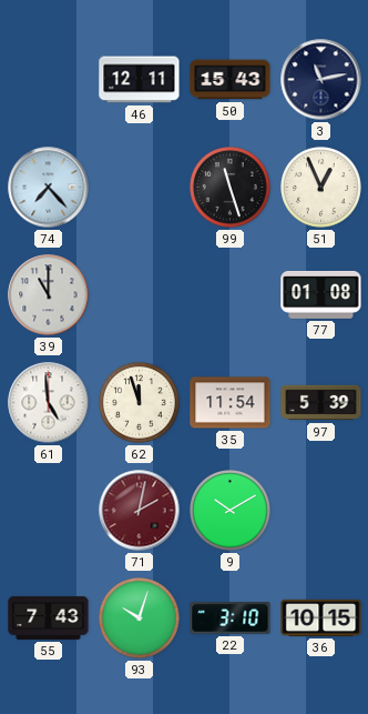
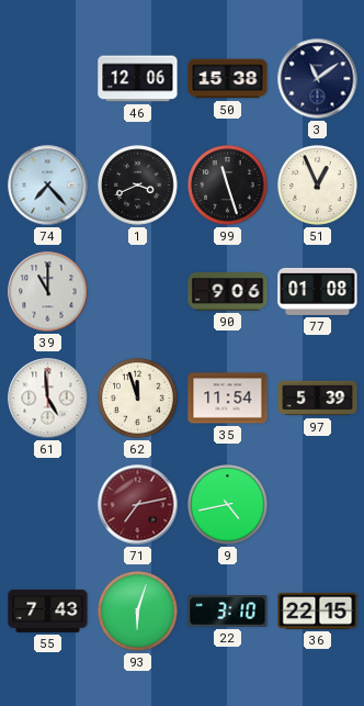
46: 12:11 -> 12:06 (138, 79)
50: 15:43 -> 15:38 (228, 79)
3: 11:13 -> 11:09 (318, 79)
1: none -> 3:41 (138, 186)
90: none -> 9:06 (228, 292)
71: 2:02 -> 7:13 (138, 505)
9: 10:10 -> 4:43 (228, 505)
93: 10:03 -> 6:03 (138, 612)
36: 10:15 -> 22:15 (318, 610)
